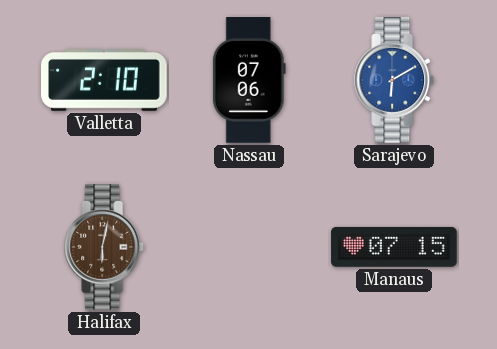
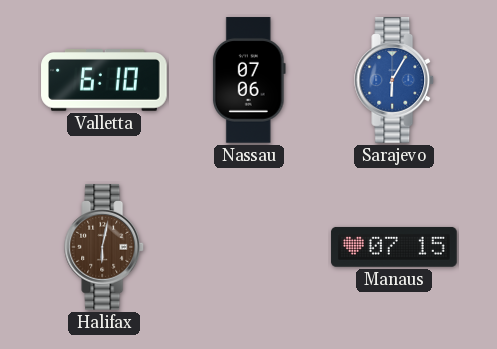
Valletta: 2:10 -> 6:10 (104, 81)
Sarajevo: 6:10 -> 6:05 (395, 80)
